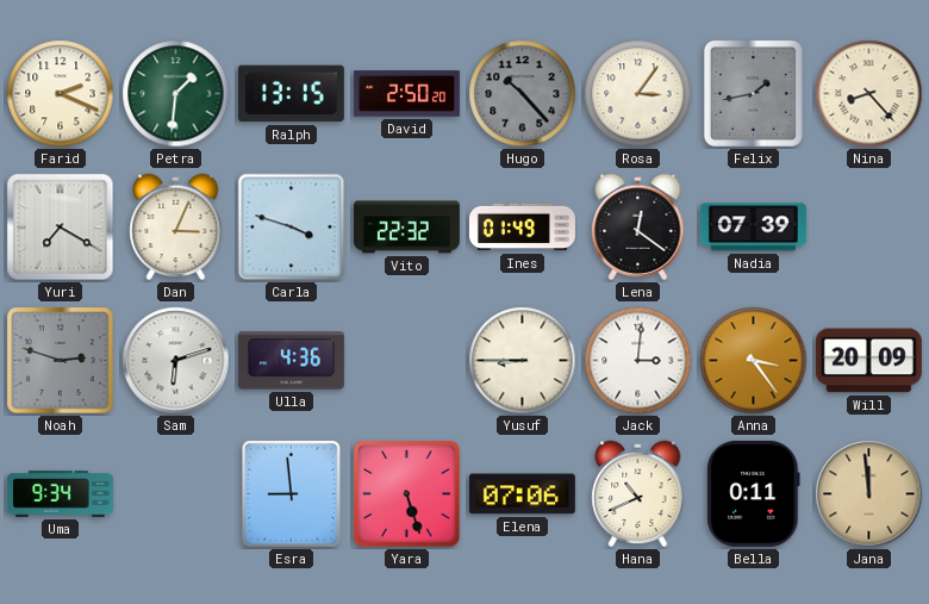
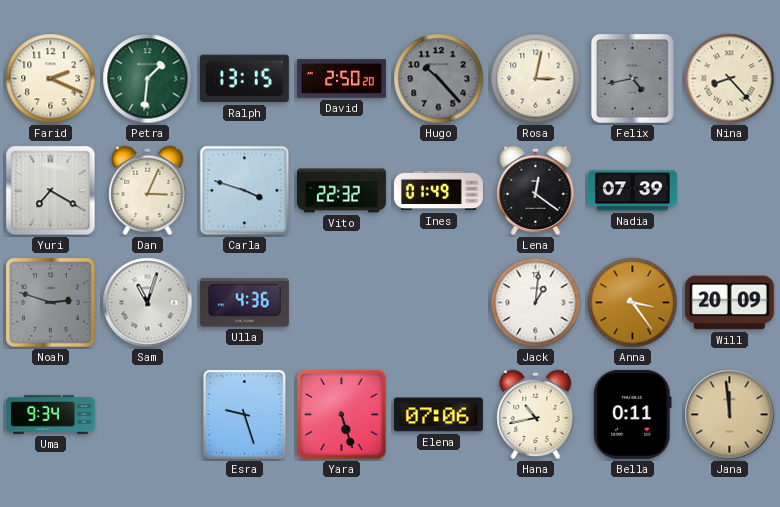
Rosa: 3:06 -> 3:02 (536, 79)
Felix: 1:43 -> 4:43 (632, 78)
Sam: 6:12 -> 11:03 (148, 303)
Yusuf: 8:45 -> none (523, 361)
Jack: 3:01 -> 1:01 (536, 303)
Esra: 8:59 -> 9:27 (245, 415)
Hana: 10:41 -> 10:43 (536, 415)
